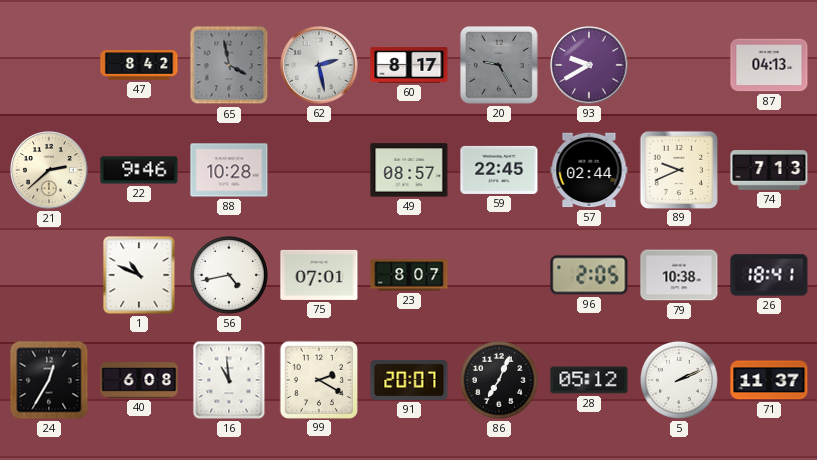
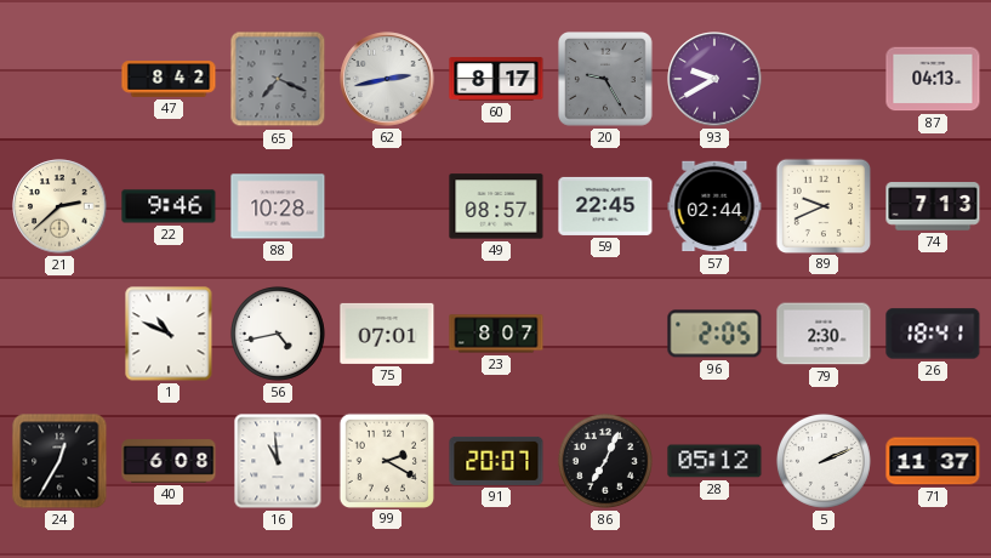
65: 3:58 -> 7:19 (278, 79)
62: 2:28 -> 2:43 (387, 79)
79: 10:38 -> 2:30 (824, 334)
